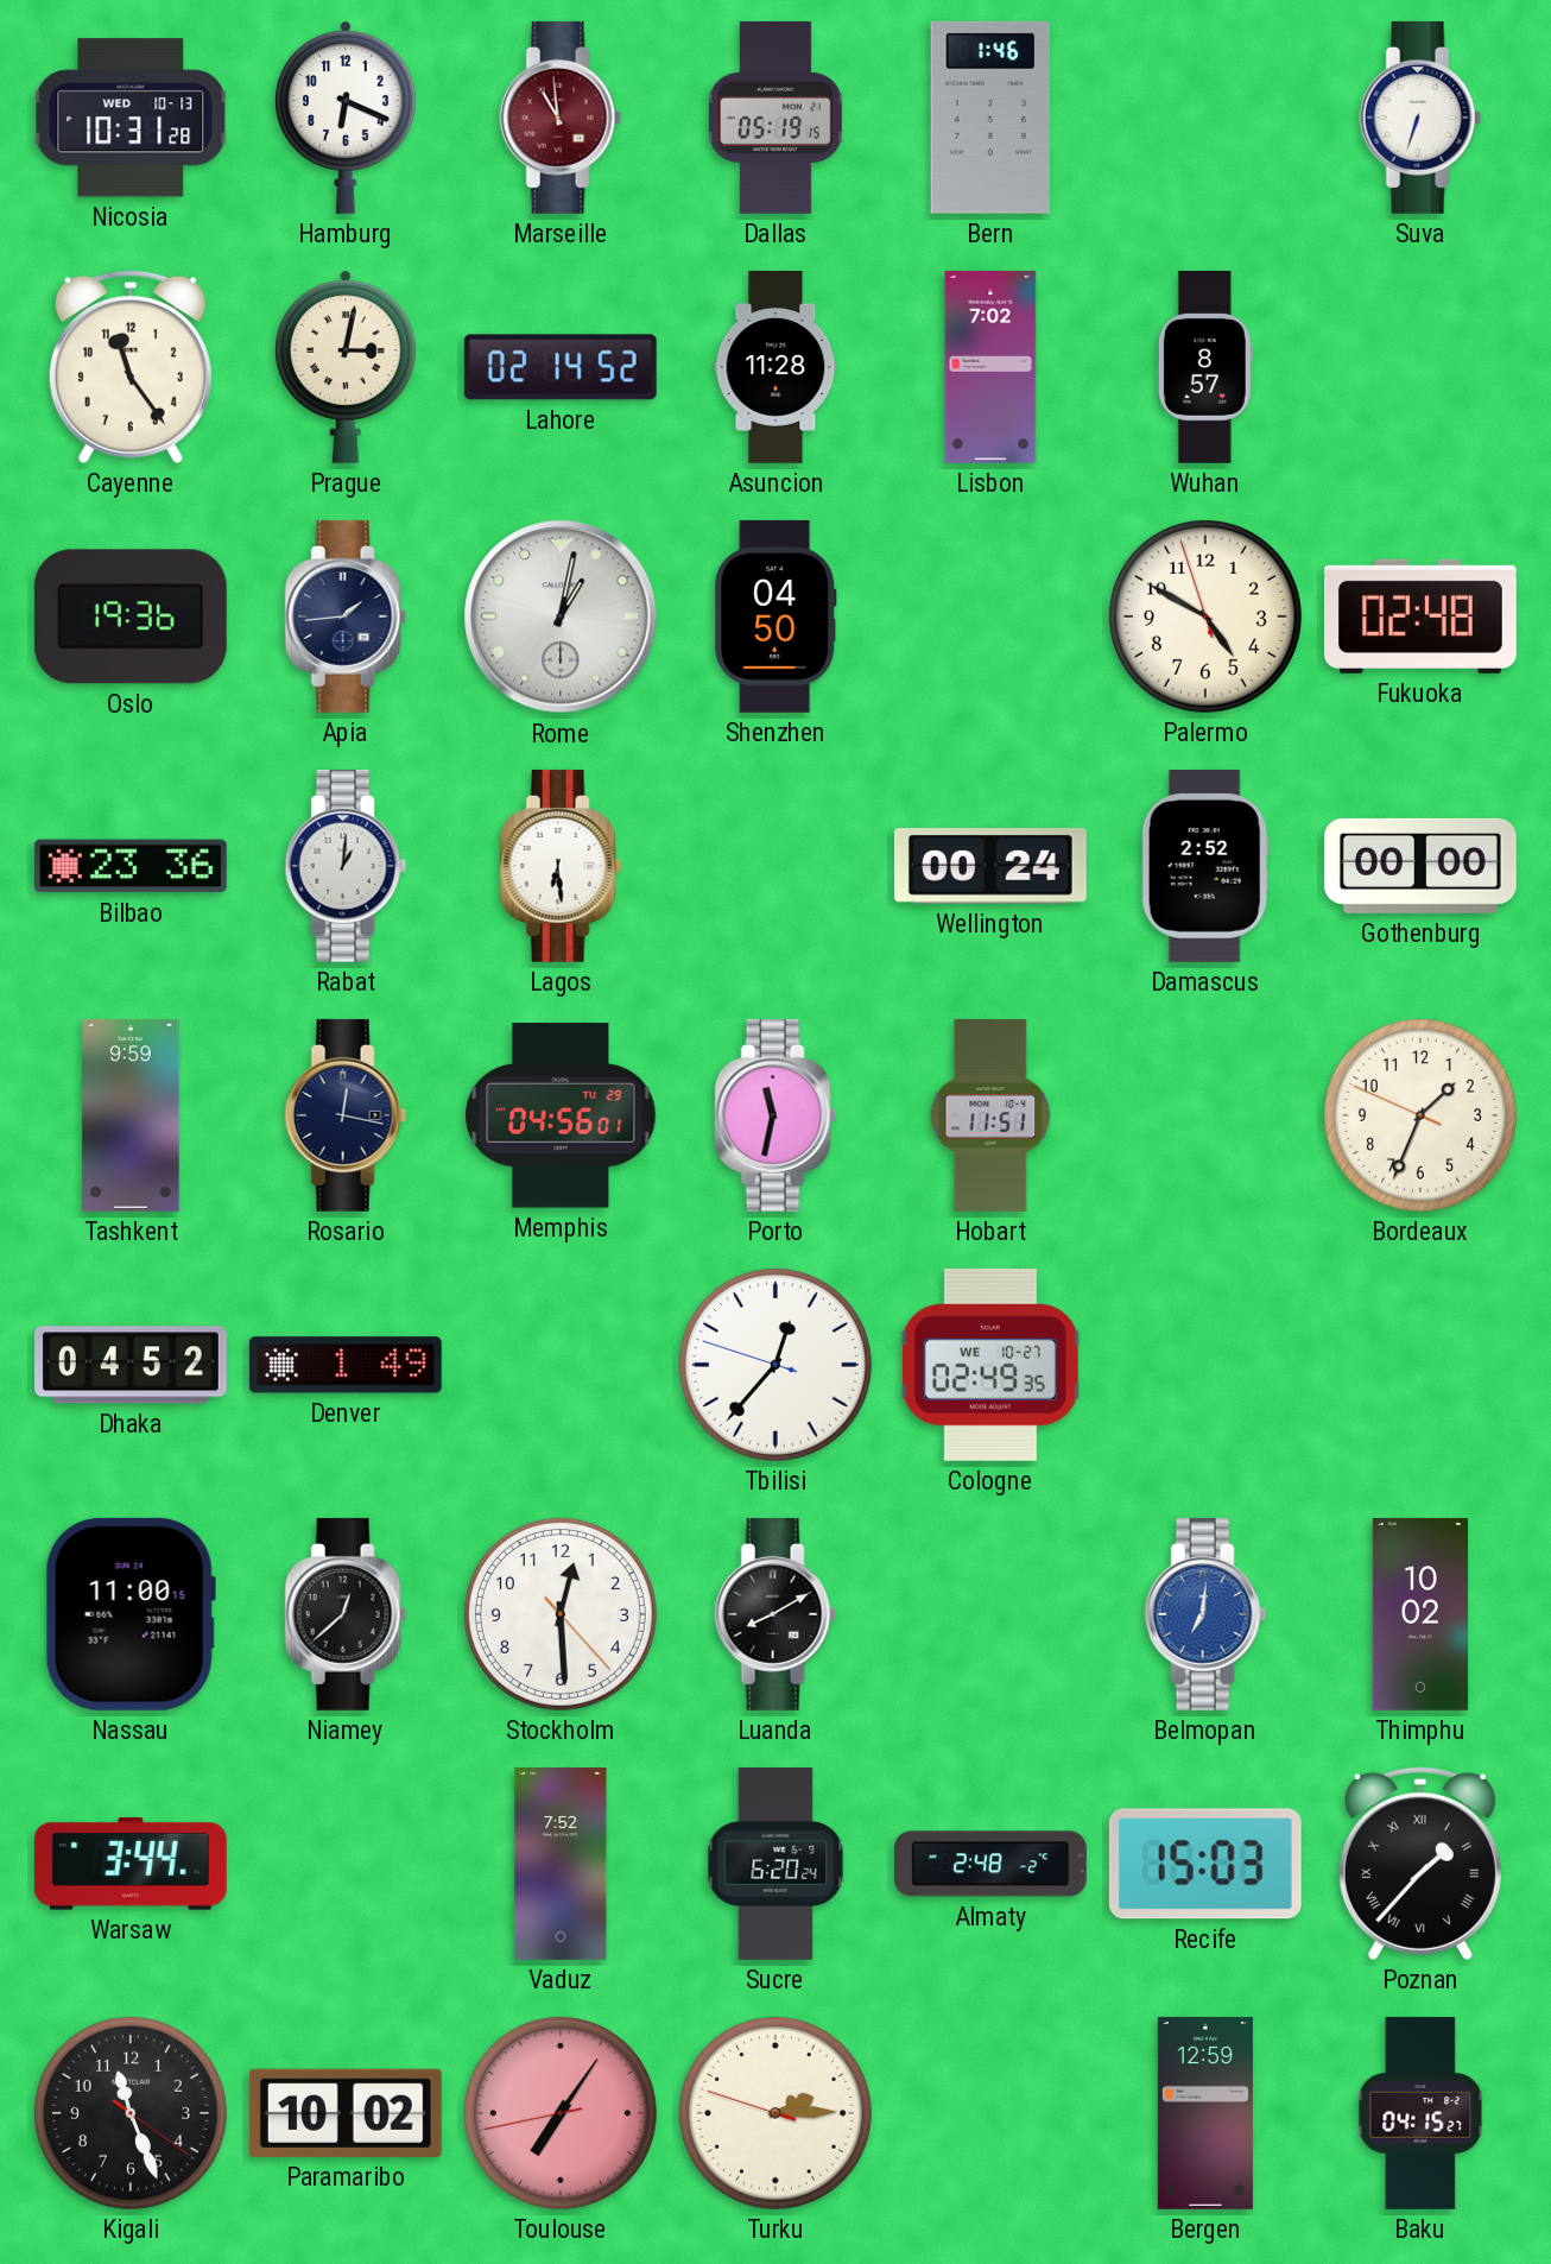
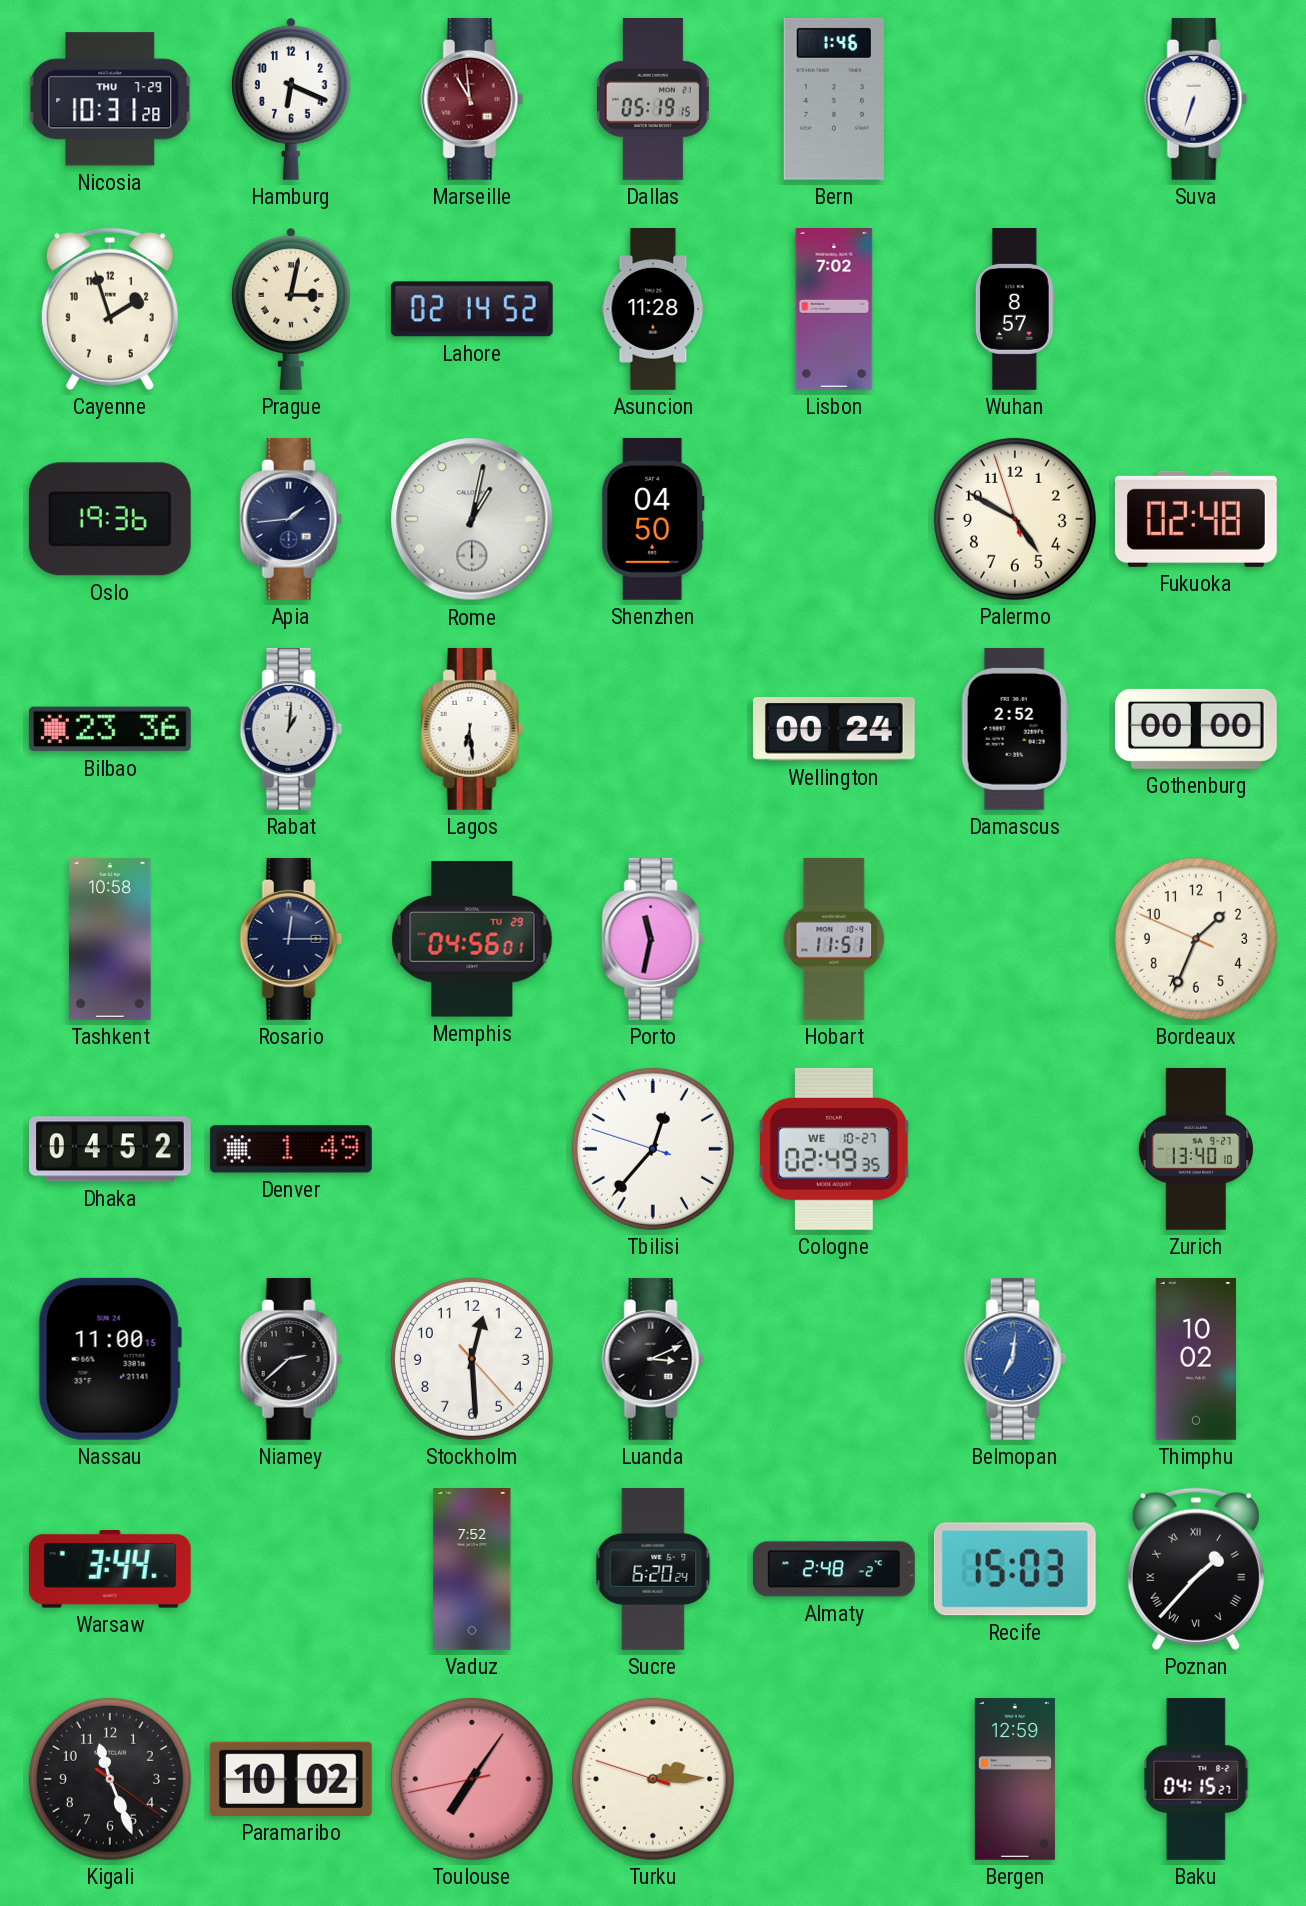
Nicosia date: WED 10-13 -> THU 7-29 (110, 99)
Cayenne: 11:24 -> 1:57 (110, 309)
Tashkent: 9:59 -> 10:58 (110, 939)
Rosario: 12:17 -> 12:15 (291, 939)
Zurich: none -> 13:40 (1195, 1149)
Niamey: 12:38 -> 2:38 (291, 1359)
Luanda: 8:10 -> 3:11 (653, 1359)
